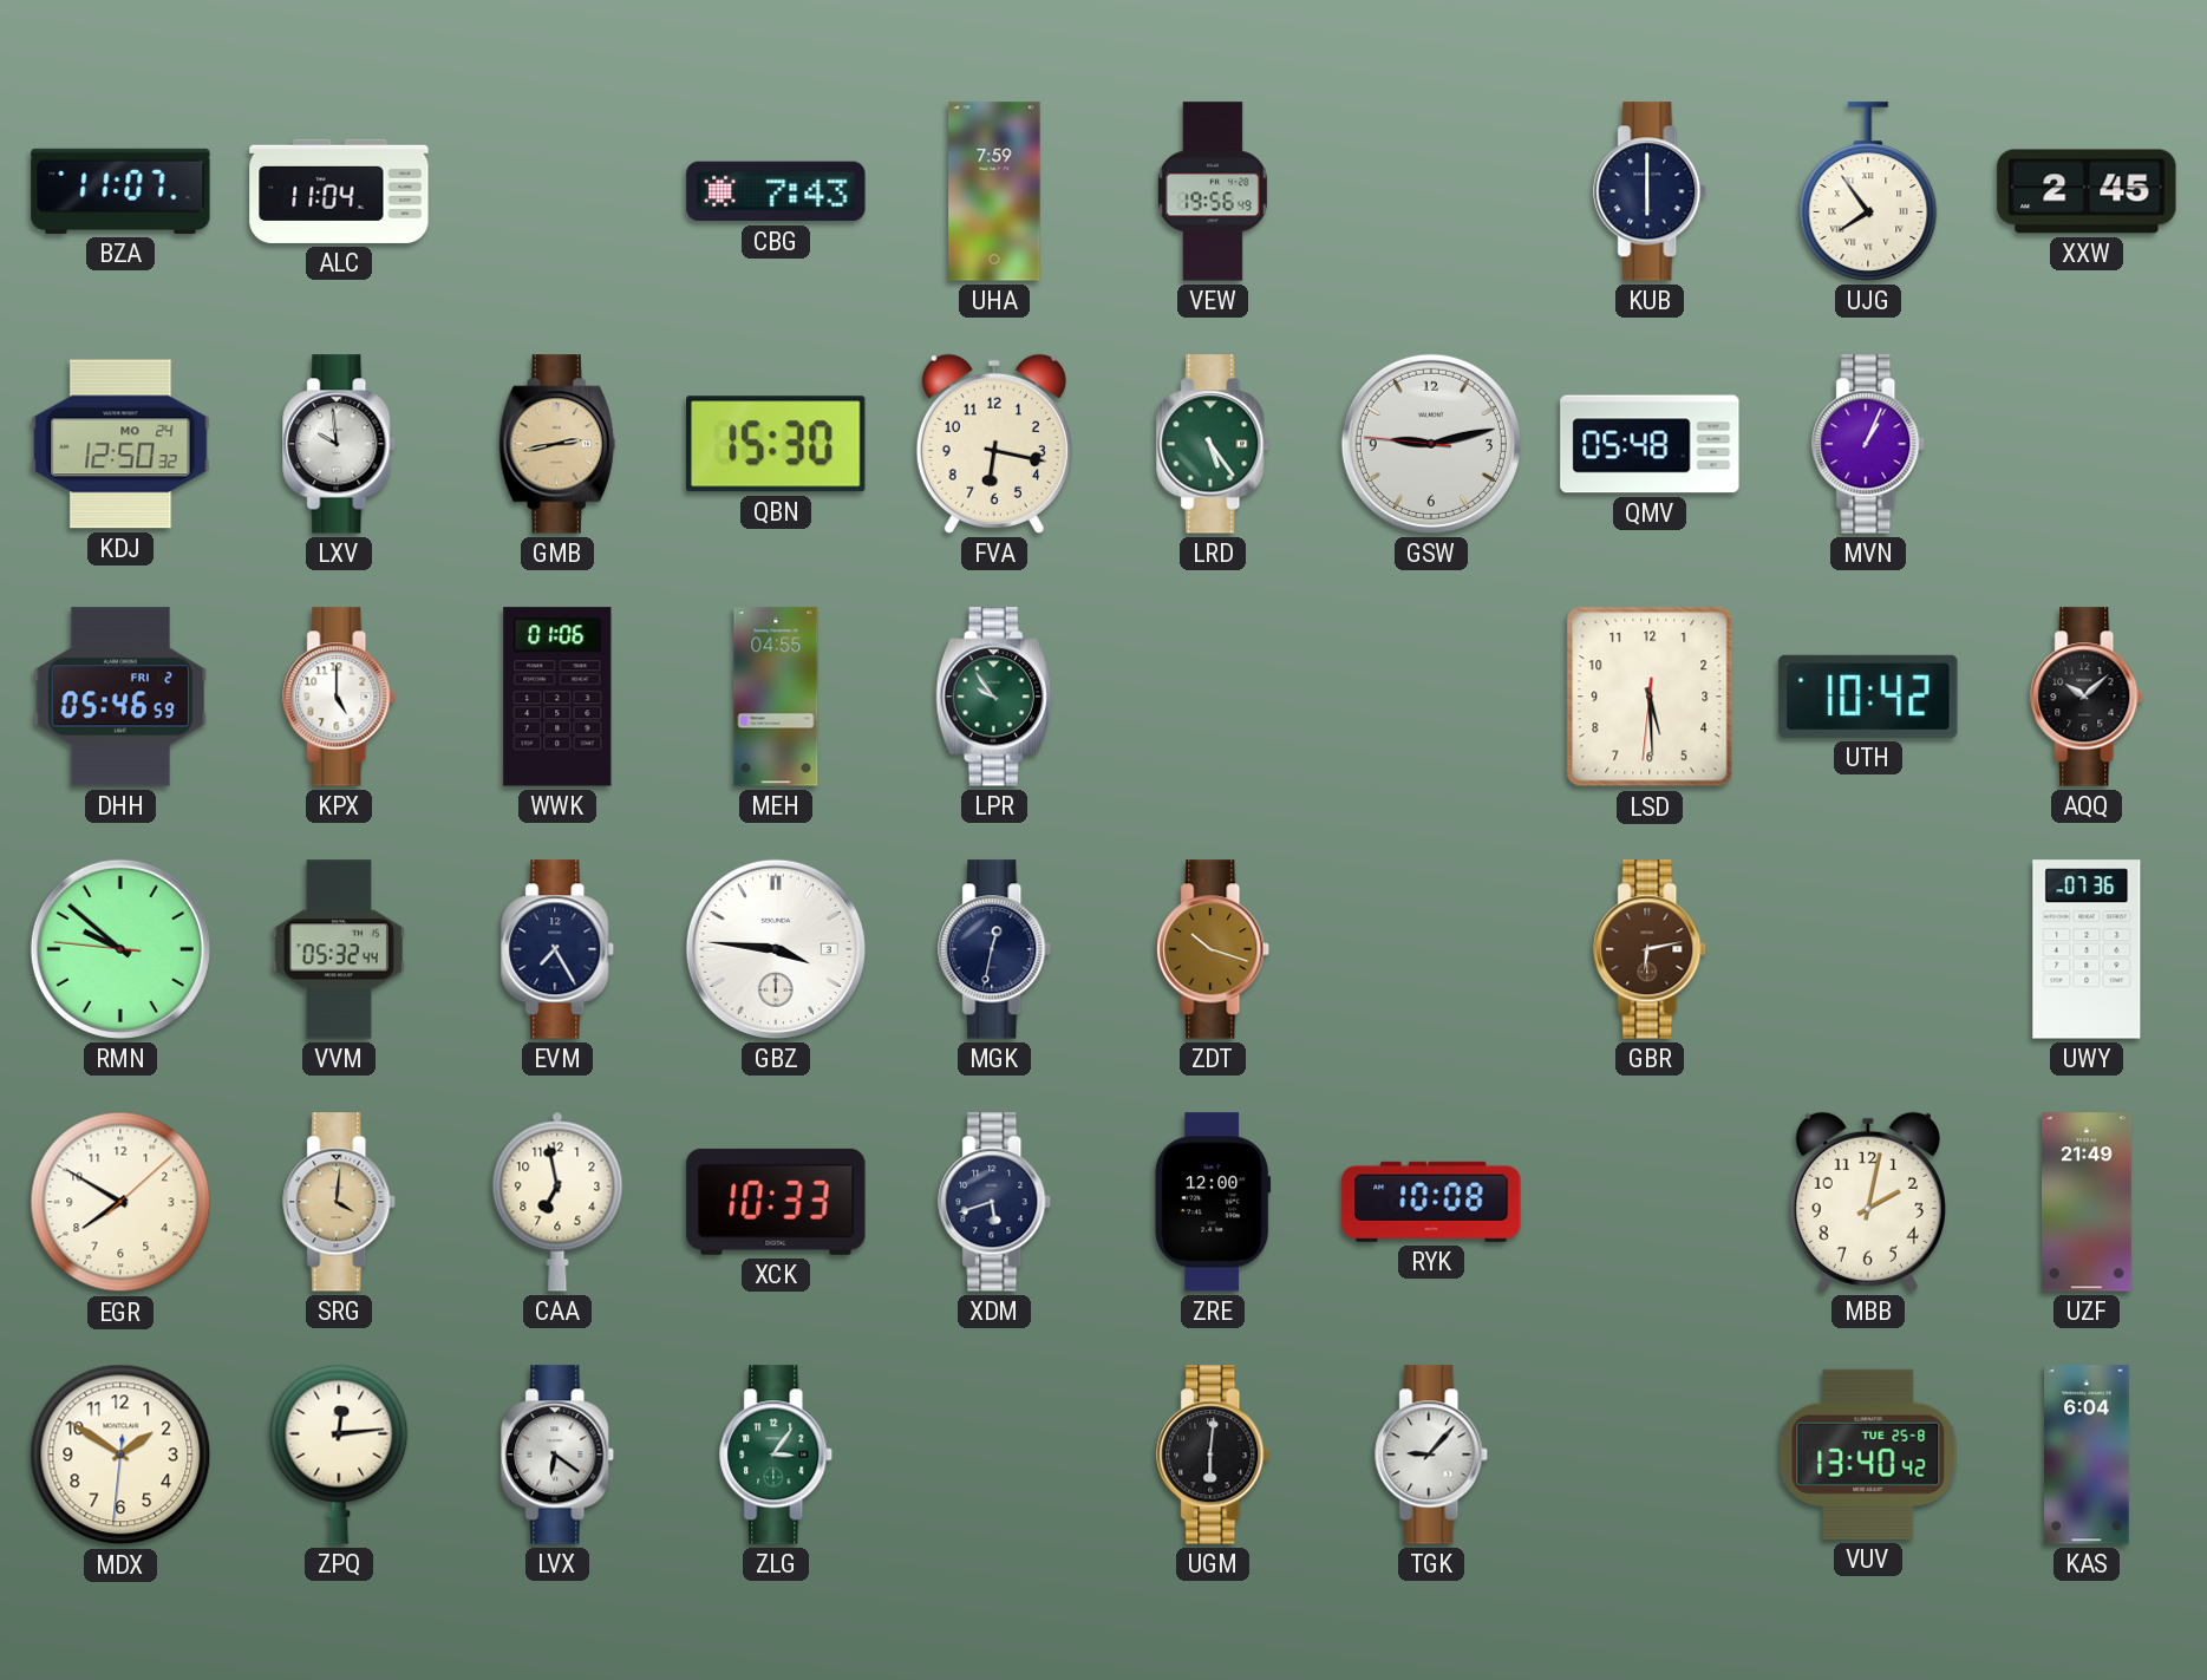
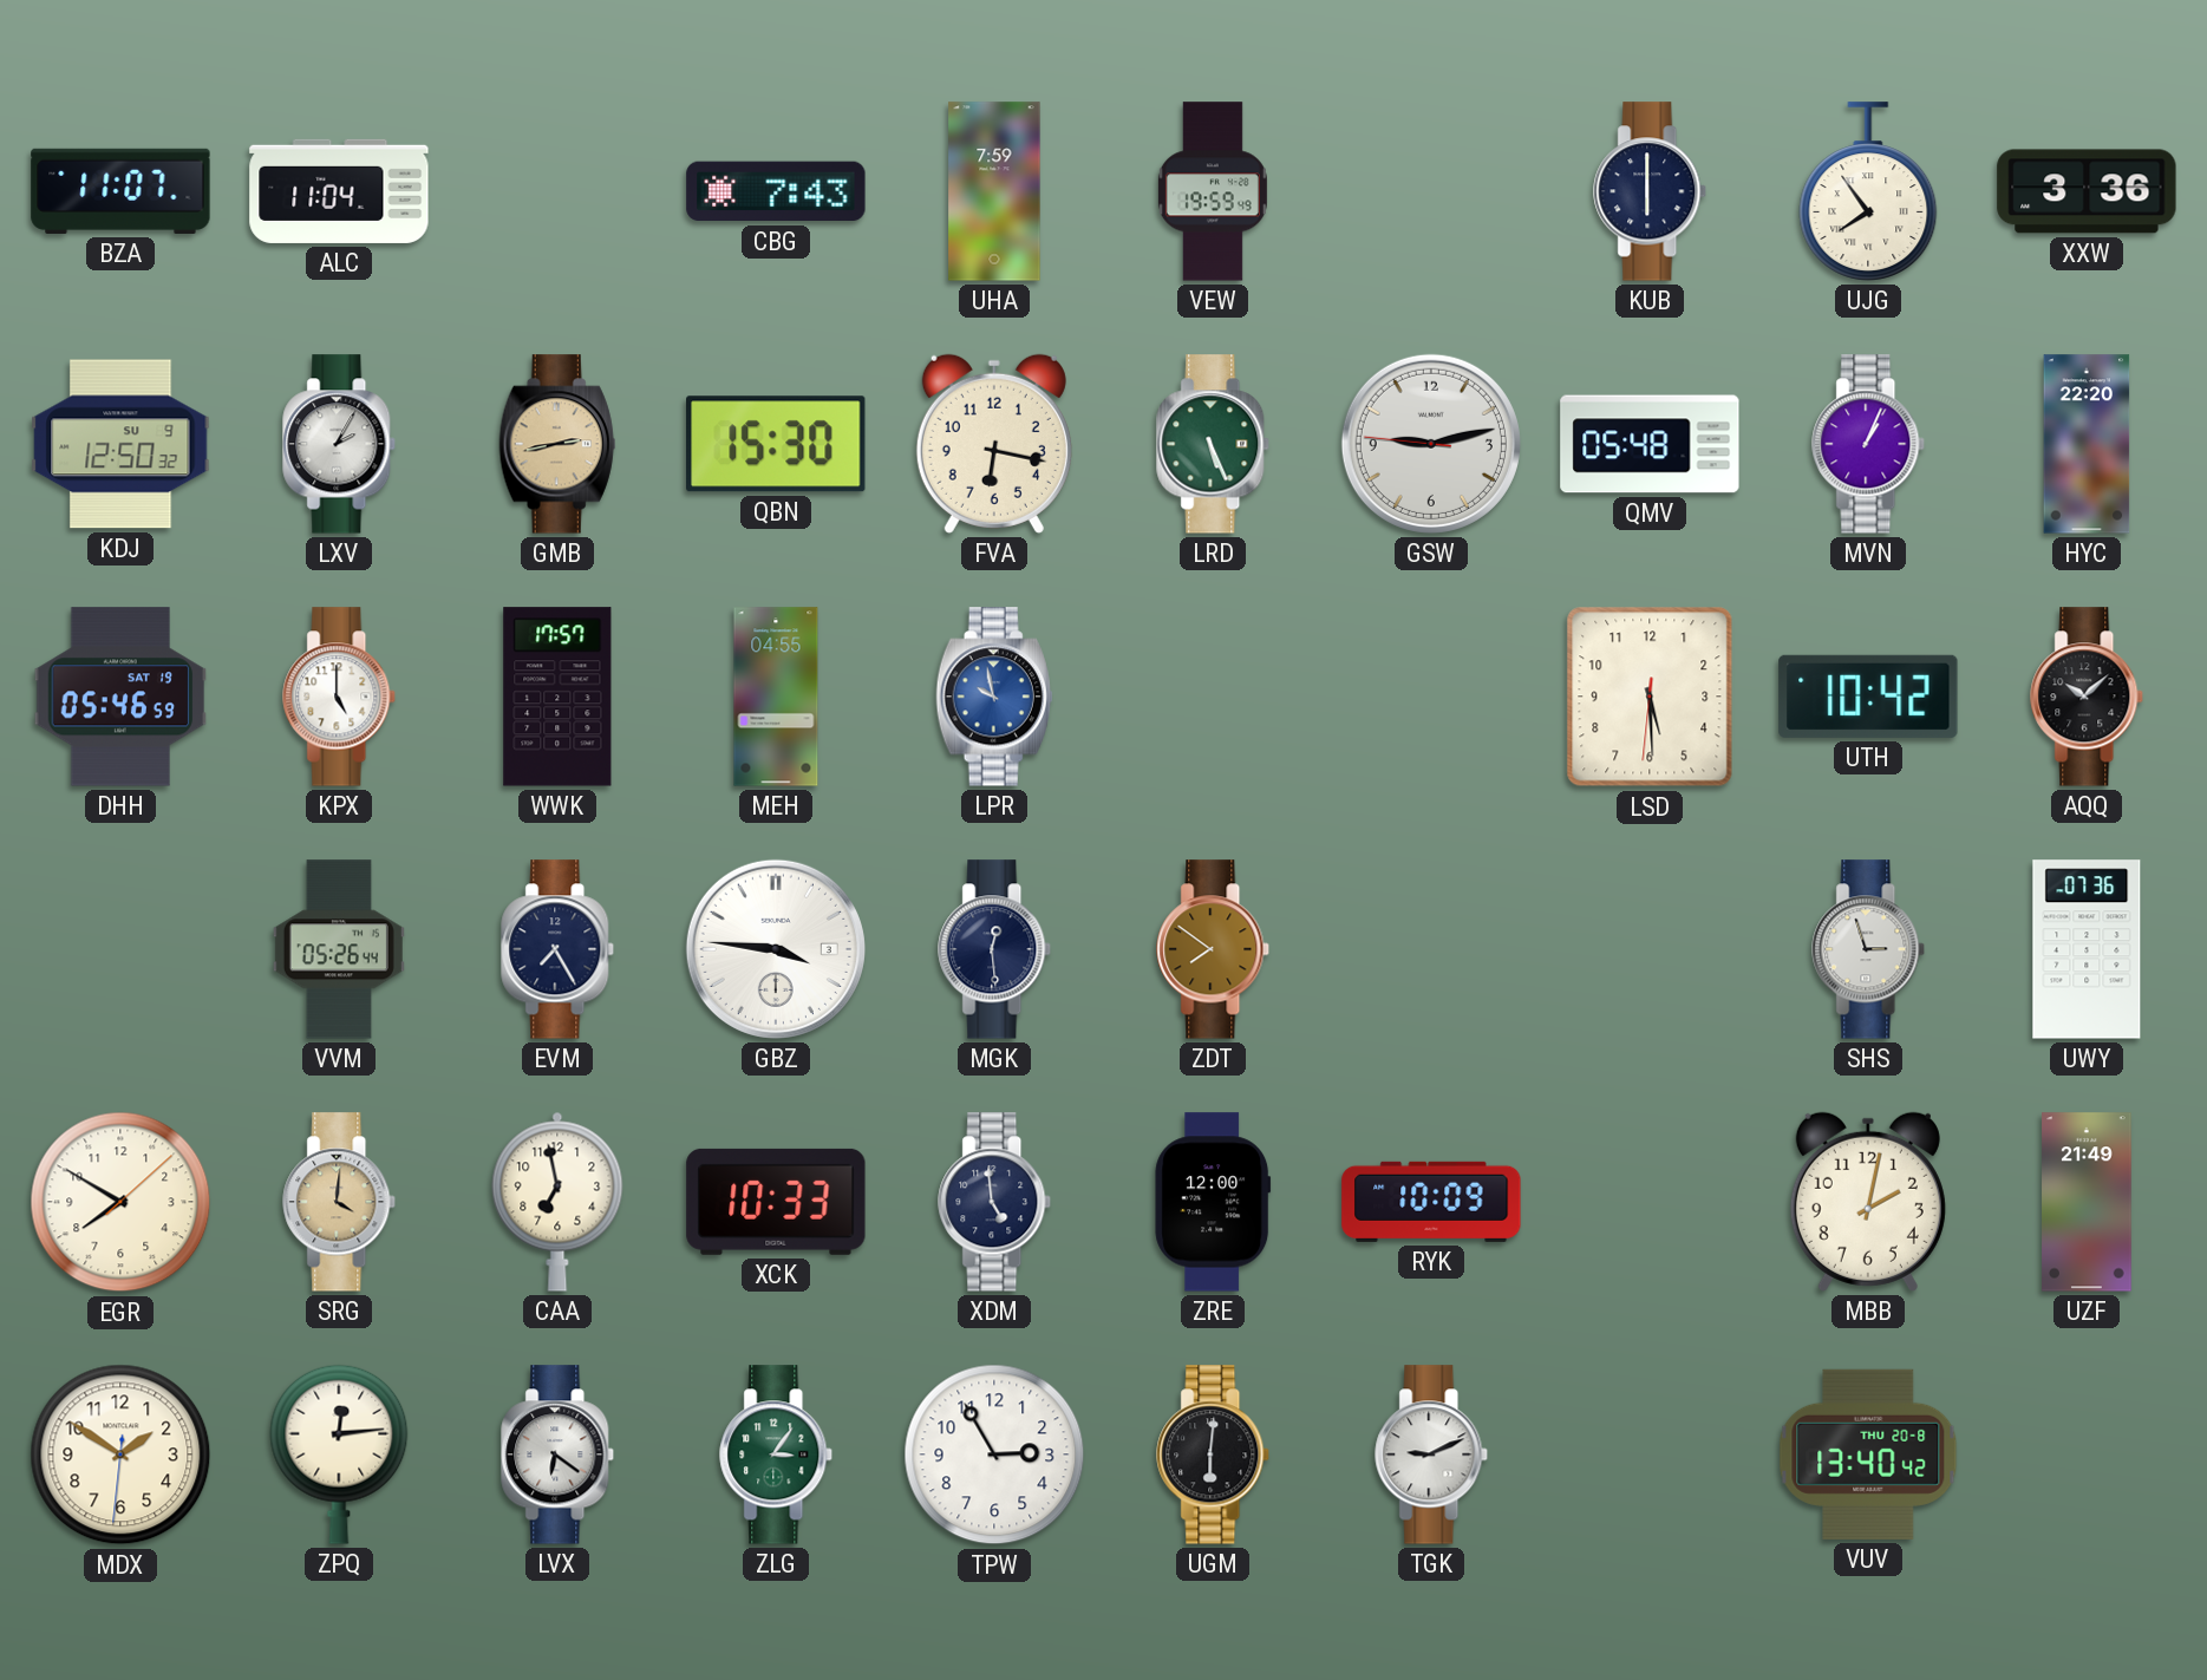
VEW: 19:56 -> 19:59 (1213, 191)
XXW: 2:45 -> 3:36 (2087, 191)
KDJ date: MO 24 -> SU 9 (120, 444)
LXV: 9:59 -> 2:05 (340, 444)
LRD: 5:24 -> 5:26 (1214, 444)
HYC: none -> 22:20 (2087, 444)
DHH date: FRI 2 -> SAT 19 (120, 697)
WWK: 01:06 -> 17:57 (557, 697)
LPR: 9:54 -> 9:58 (994, 697)
LPR dial: green -> blue (994, 697)
RMN: 9:51 -> none (120, 949)
VVM: 05:32 -> 05:26 (339, 949)
MGK: 12:32 -> 12:29 (995, 949)
ZDT: 10:18 -> 7:51 (1214, 949)
GBR: 6:13 -> none (1651, 949)
SHS: none -> 2:57 (1869, 949)
XDM: 5:42 -> 4:59 (995, 1202)
RYK: 10:08 -> 10:09 (1431, 1202)
TPW: none -> 2:55 (994, 1455)
TGK: 9:07 -> 9:11 (1432, 1455)
VUV date: TUE 25-8 -> THU 20-8 (1868, 1455)
KAS: 6:04 -> none (2087, 1455)
